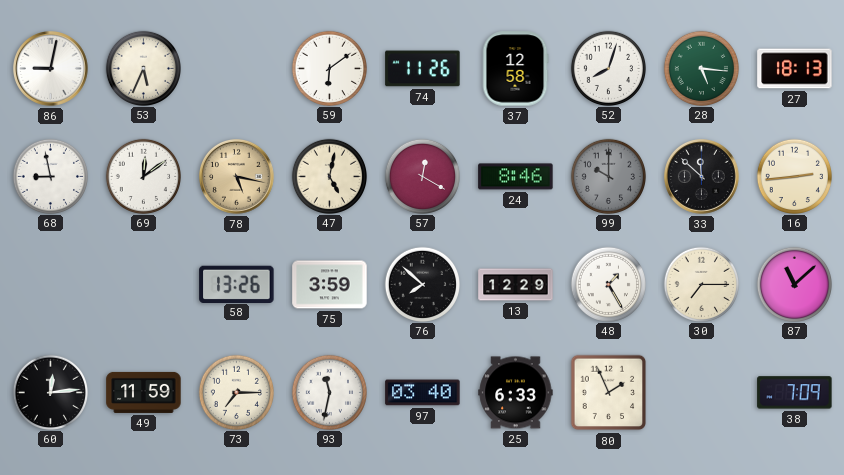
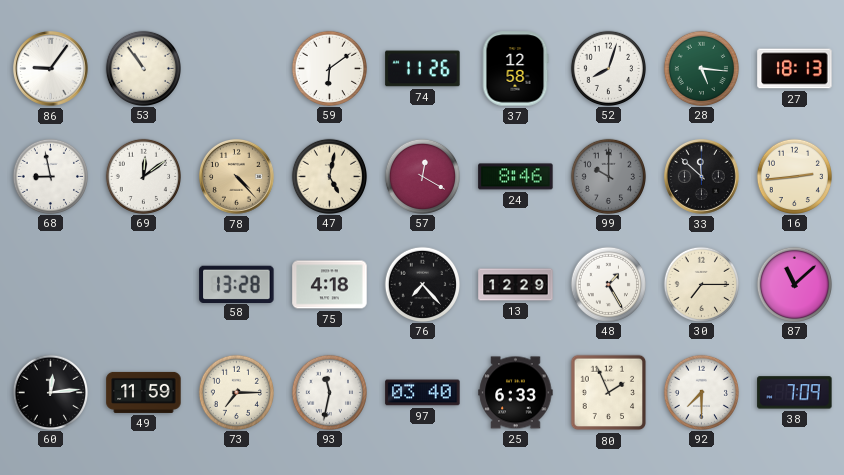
86: 9:02 -> 9:06 (51, 69)
53: 5:34 -> 10:54 (143, 68)
78: 5:17 -> 4:23 (237, 177)
58: 13:26 -> 13:28 (237, 284)
75: 3:59 -> 4:18 (330, 285)
76: 7:52 -> 7:23 (422, 284)
92: none -> 7:30 (701, 392)
